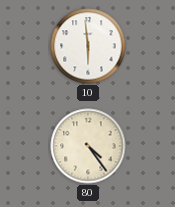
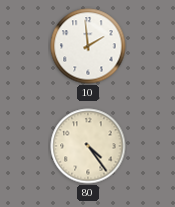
10: 5:59 -> 1:59 (88, 46)
